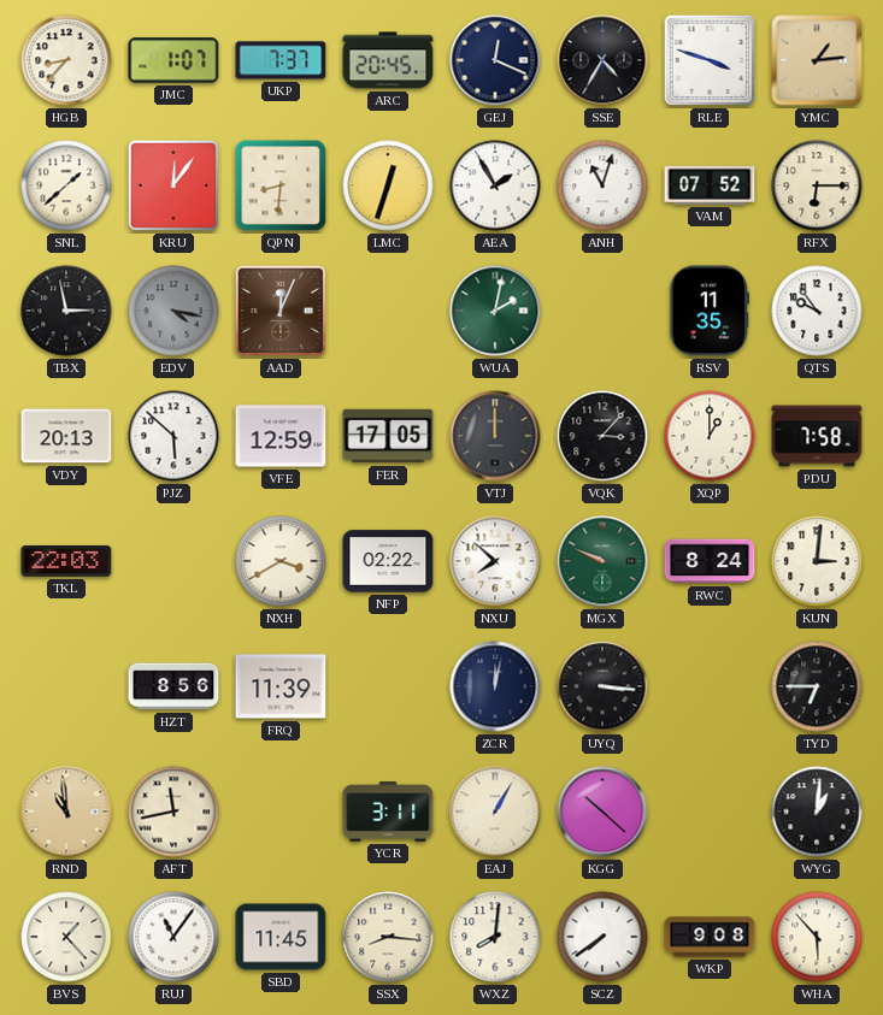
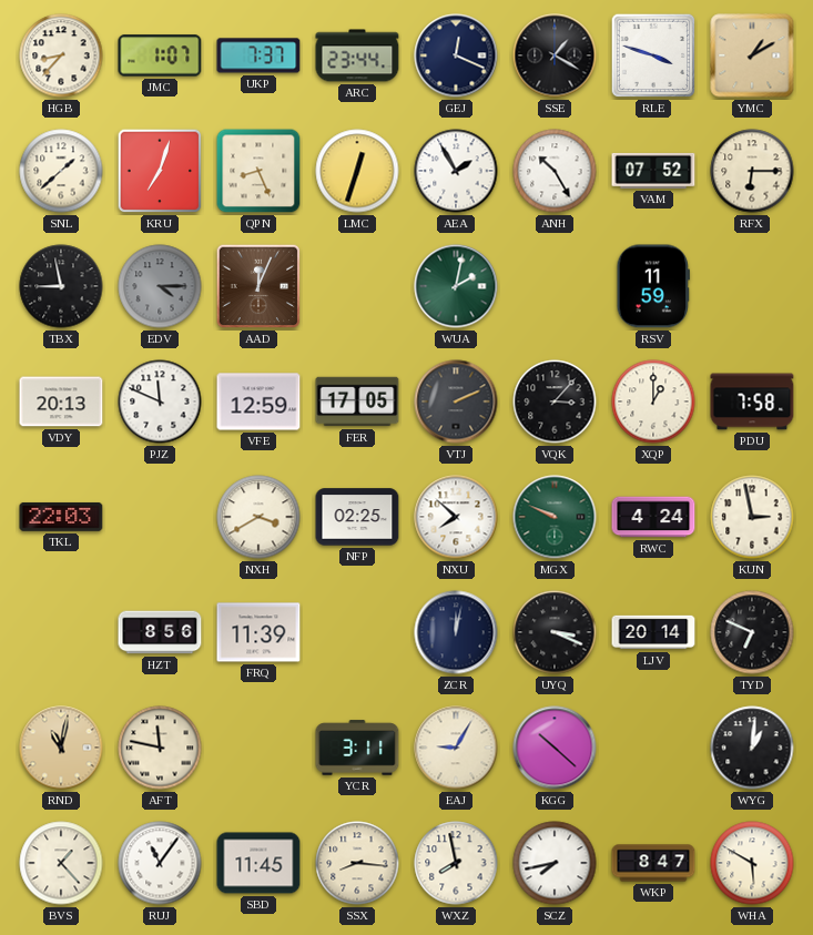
ARC: 20:45 -> 23:44 (357, 55)
SSE: 4:35 -> 1:20 (555, 55)
YMC: 1:14 -> 1:10 (752, 55)
KRU: 12:06 -> 7:03 (160, 171)
QPN: 8:31 -> 8:26 (258, 171)
ANH: 11:03 -> 10:25 (555, 171)
TBX: 2:58 -> 8:58 (61, 286)
EDV: 4:17 -> 4:15 (160, 286)
RSV: 11:35 -> 11:59 (652, 286)
QTS: 9:54 -> none (817, 311)
PJZ: 5:52 -> 11:49 (160, 402)
VTJ: 12:00 -> 2:11 (456, 402)
NFP: 02:22 -> 02:25 (357, 517)
RWC: 8:24 -> 4:24 (653, 517)
KUN: 3:01 -> 2:58 (752, 517)
UYQ: 3:16 -> 3:19 (555, 632)
LJV: none -> 20:14 (653, 632)
TYD: 6:45 -> 6:49 (752, 632)
RND: 10:59 -> 11:02 (61, 748)
AFT: 11:43 -> 11:47 (160, 748)
EAJ: 1:05 -> 9:05 (456, 748)
WXZ: 8:01 -> 7:58 (456, 863)
SCZ: 7:39 -> 7:43 (555, 863)
WKP: 9:08 -> 8:47 (653, 863)
WHA: 5:53 -> 5:50 (752, 863)
